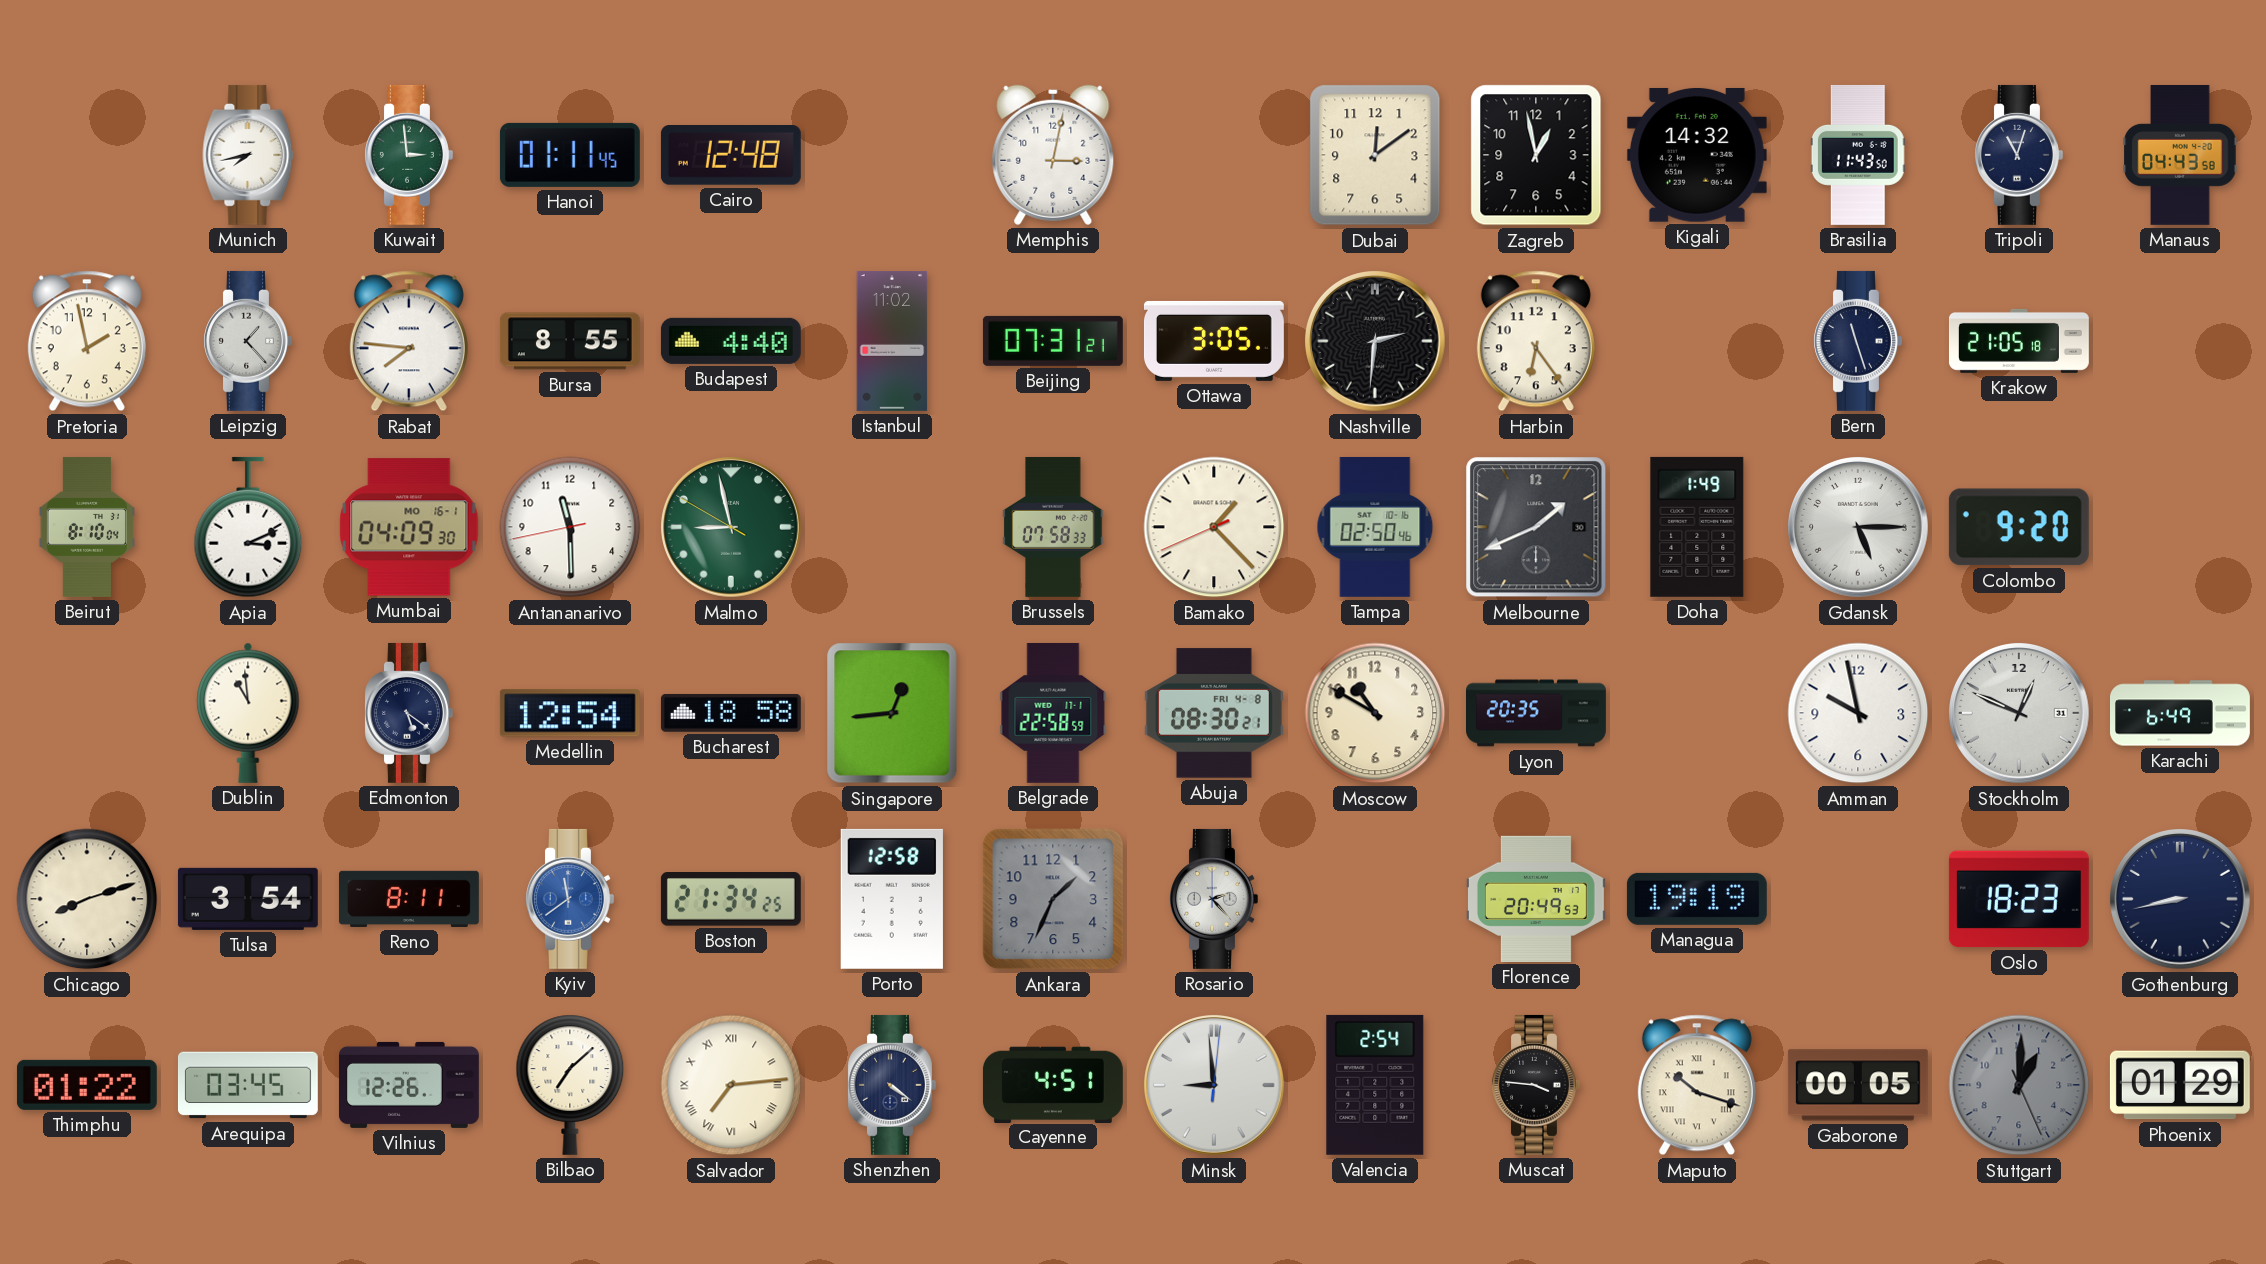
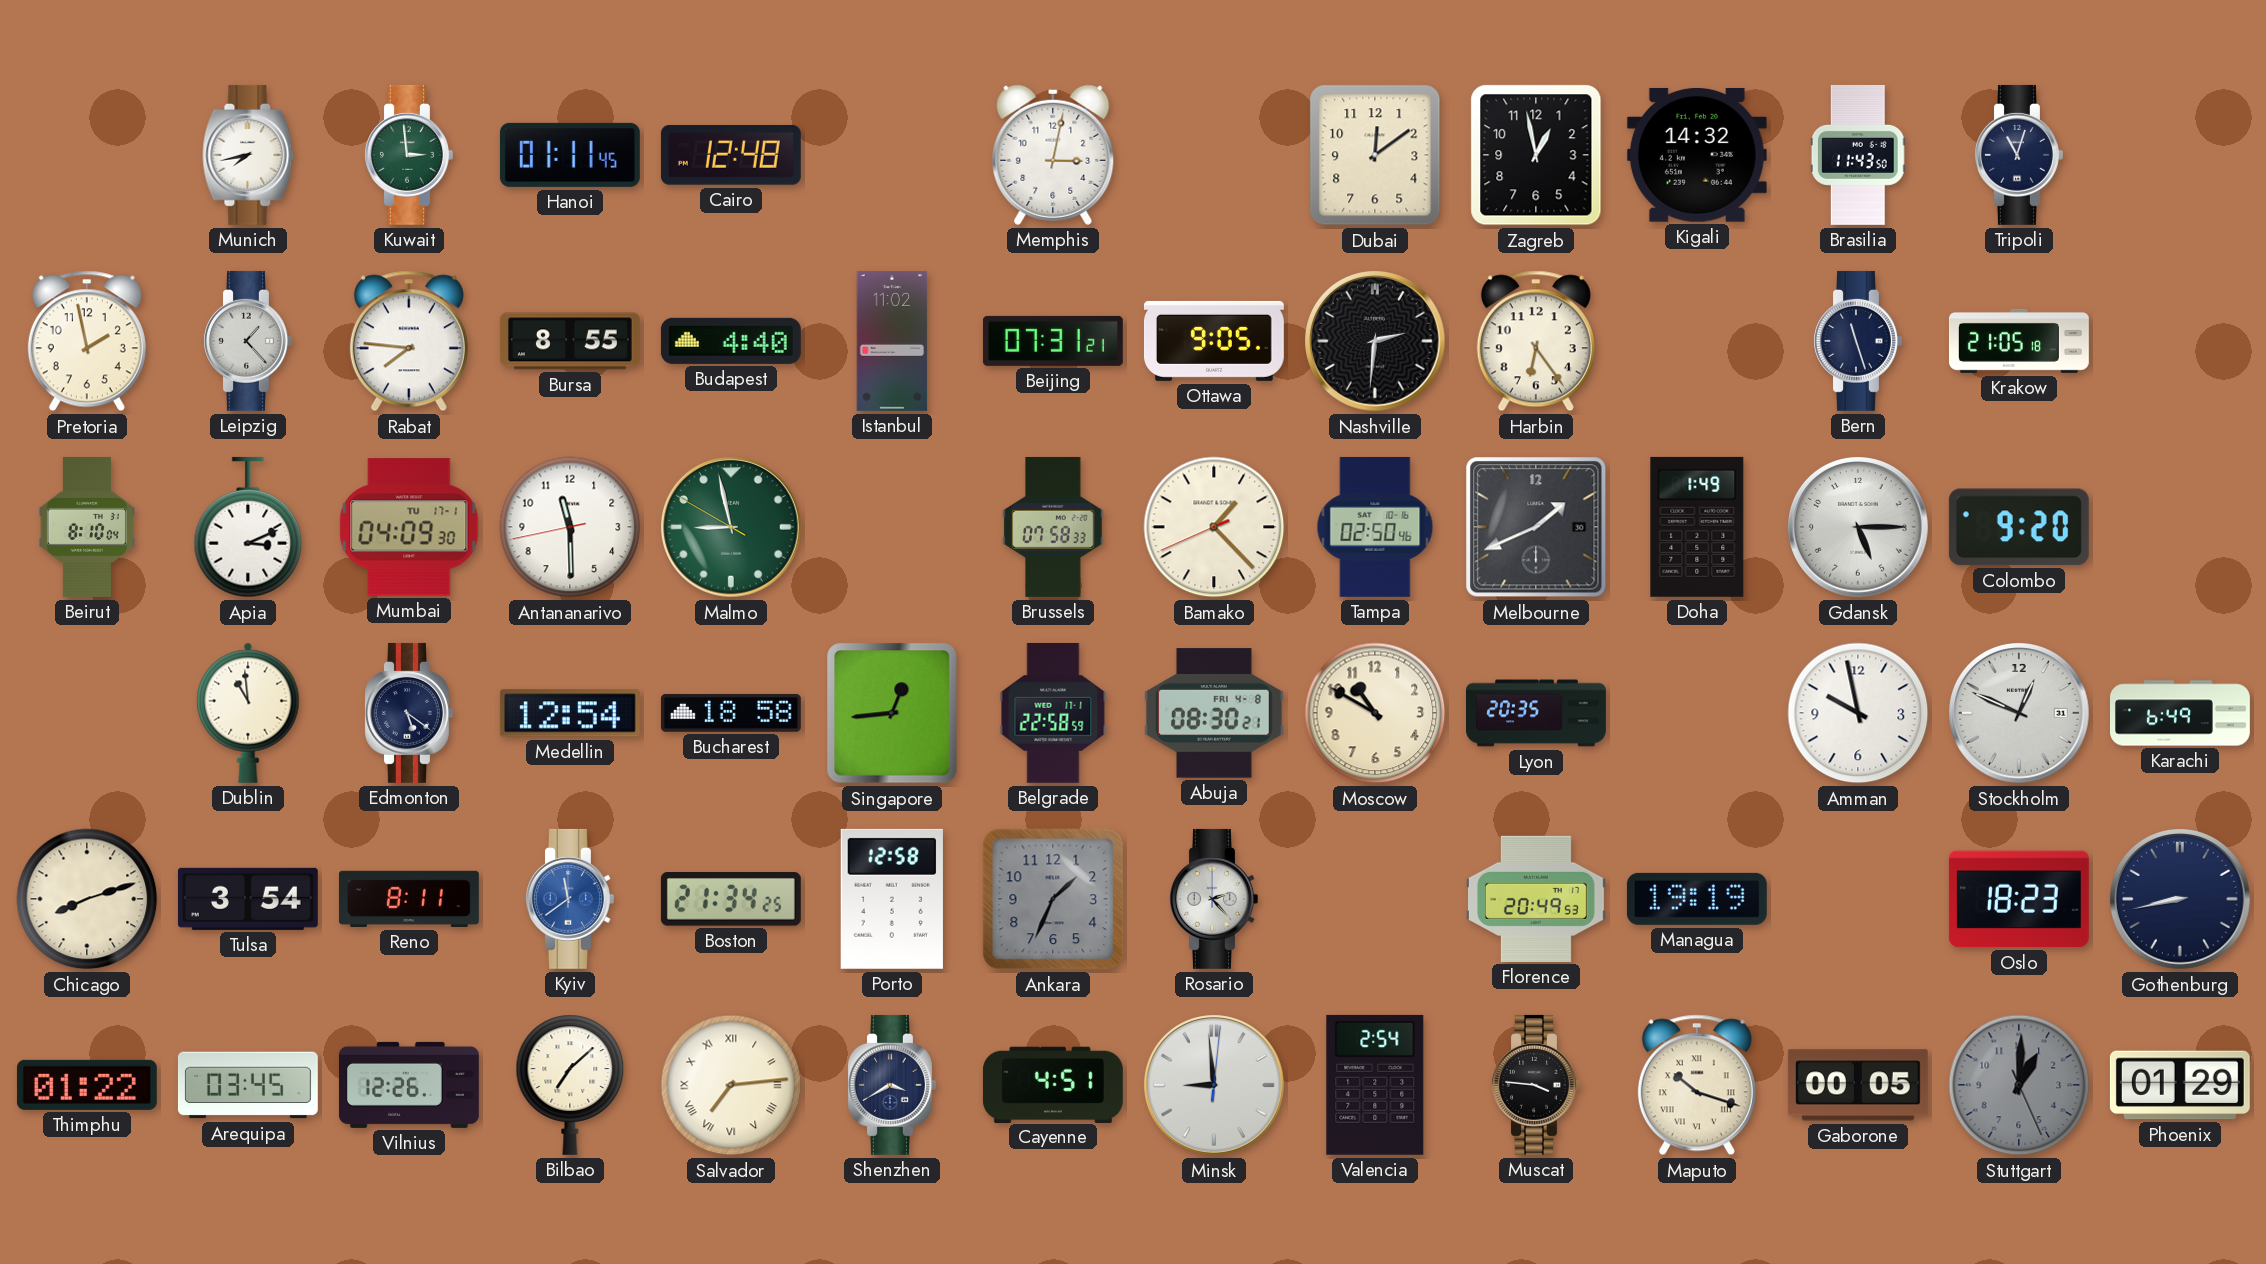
Manaus: 04:43 -> none (2180, 155)
Ottawa: 3:05 -> 9:05 (1214, 341)
Mumbai date: MO 16-1 -> TU 17-1 (409, 527)
Shenzhen: 4:21 -> 3:40 (892, 1085)
